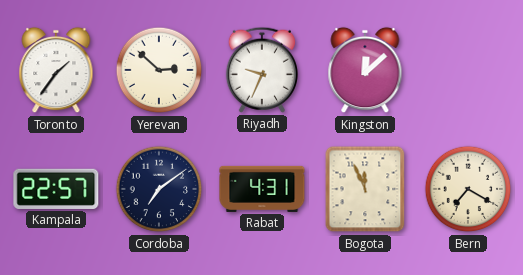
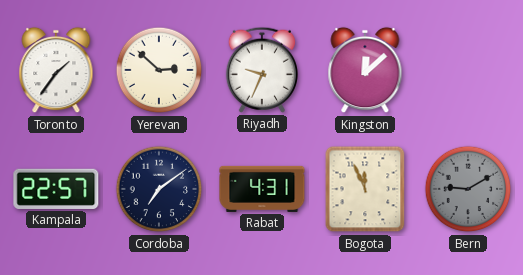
Bern: 7:20 -> 9:10 (468, 189)
Bern dial: cream -> grey (468, 189)
